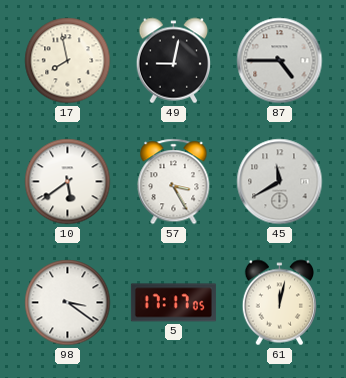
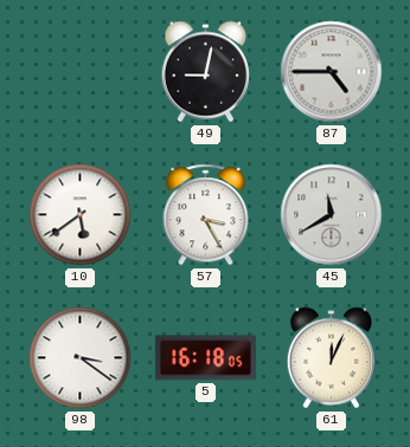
17: 7:58 -> none (68, 61)
5: 17:17 -> 16:18 (205, 358)
61: 12:02 -> 12:04 (332, 358)
